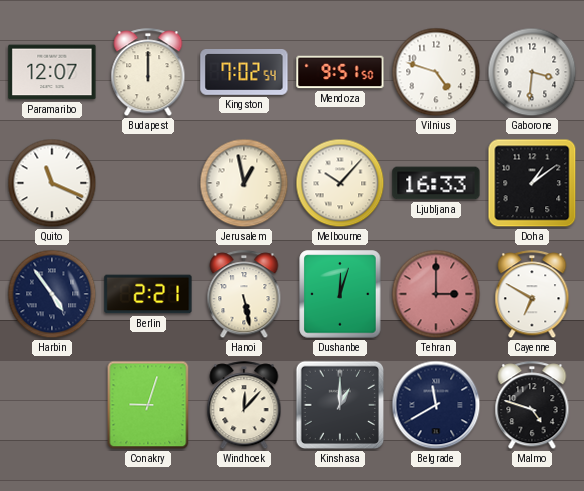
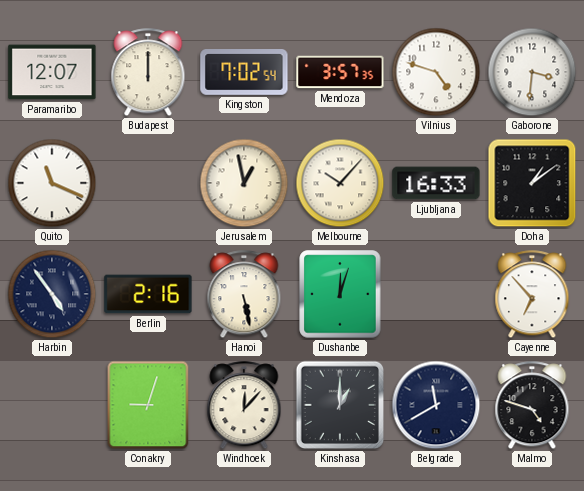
Mendoza: 9:51 -> 3:57 (340, 72)
Berlin: 2:21 -> 2:16 (148, 294)
Tehran: 3:00 -> none (436, 294)
Cayenne: 6:50 -> 6:53 (532, 295)
